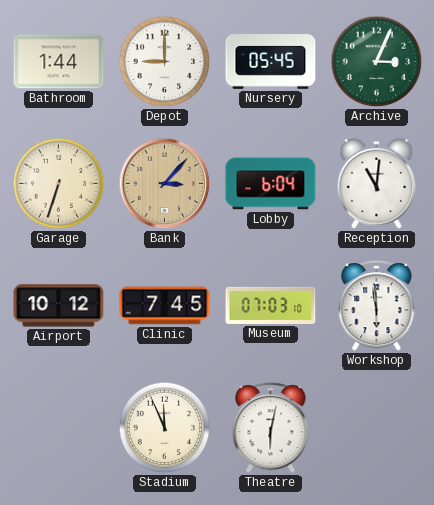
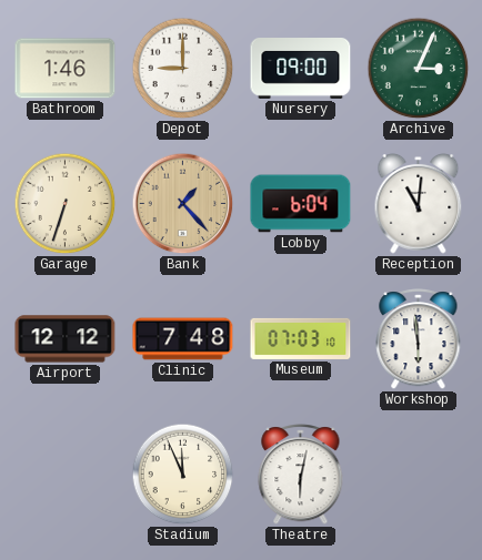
Bathroom: 1:44 -> 1:46 (66, 69)
Nursery: 05:45 -> 09:00 (301, 69)
Bank: 3:07 -> 1:23 (183, 204)
Airport: 10:12 -> 12:12 (66, 339)
Clinic: 7:45 -> 7:48 (183, 339)
